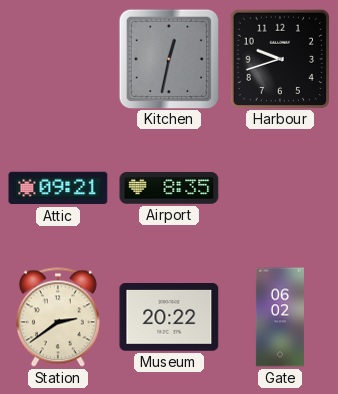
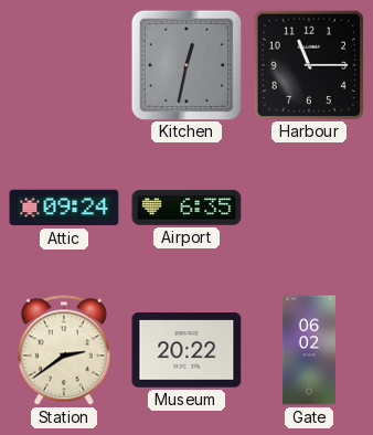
Harbour: 9:42 -> 11:15 (308, 64)
Attic: 09:21 -> 09:24 (64, 208)
Airport: 8:35 -> 6:35 (186, 209)
